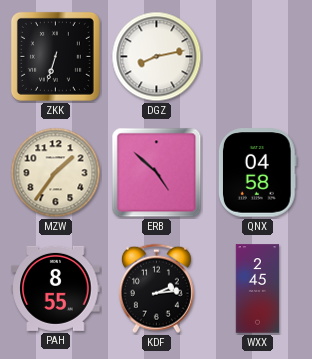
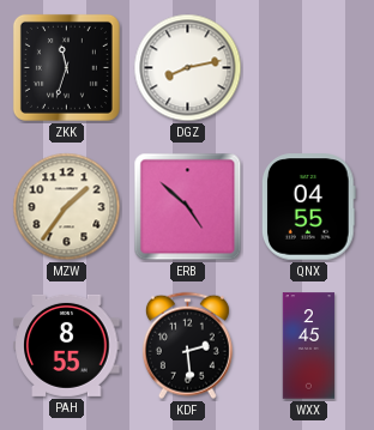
ZKK: 6:33 -> 11:33 (66, 67)
QNX: 04:58 -> 04:55 (309, 207)
KDF: 2:14 -> 2:29 (187, 346)
